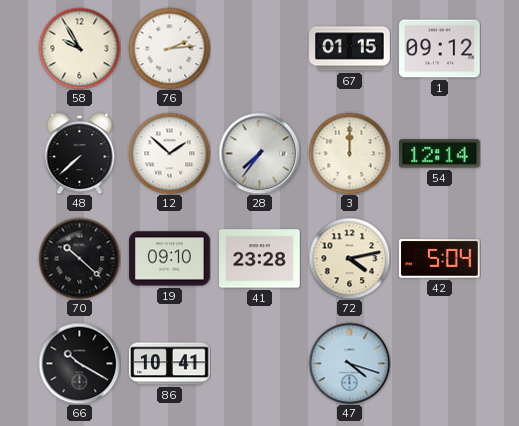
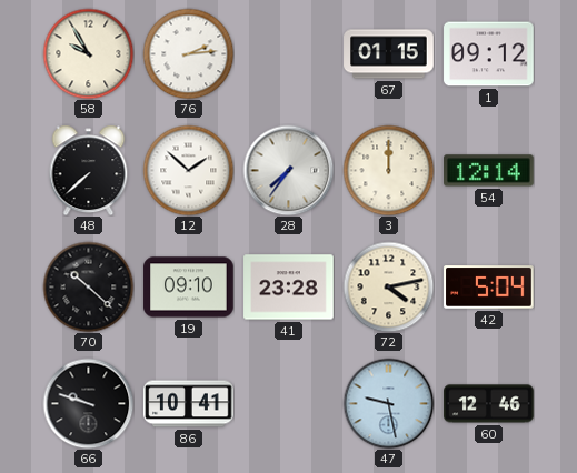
66: 10:20 -> 9:48 (88, 403)
47: 4:18 -> 9:28 (388, 403)
60: none -> 12:46 (489, 404)
